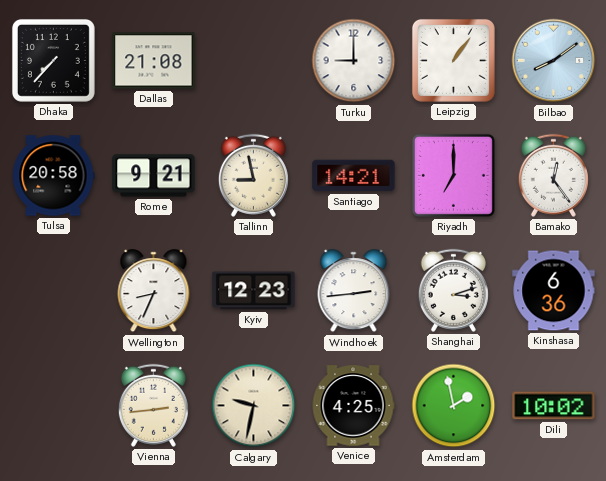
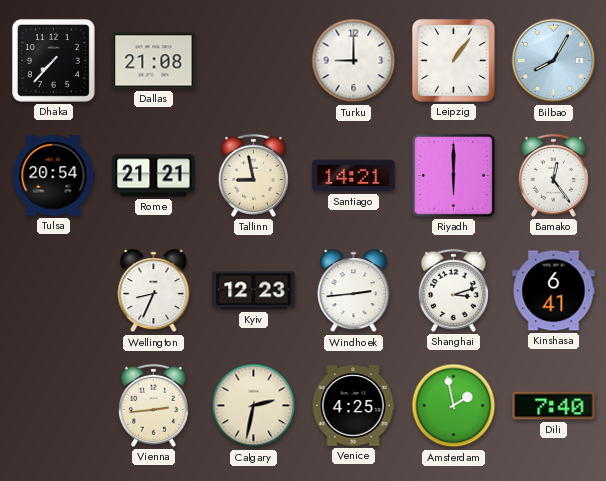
Bilbao: 8:09 -> 8:05 (554, 61)
Tulsa: 20:58 -> 20:54 (53, 176)
Rome: 9:21 -> 21:21 (154, 176)
Riyadh: 7:00 -> 6:00 (453, 175)
Kinshasa: 6:36 -> 6:41 (554, 291)
Calgary: 9:32 -> 2:32 (254, 406)
Dili: 10:02 -> 7:40 (554, 406)
